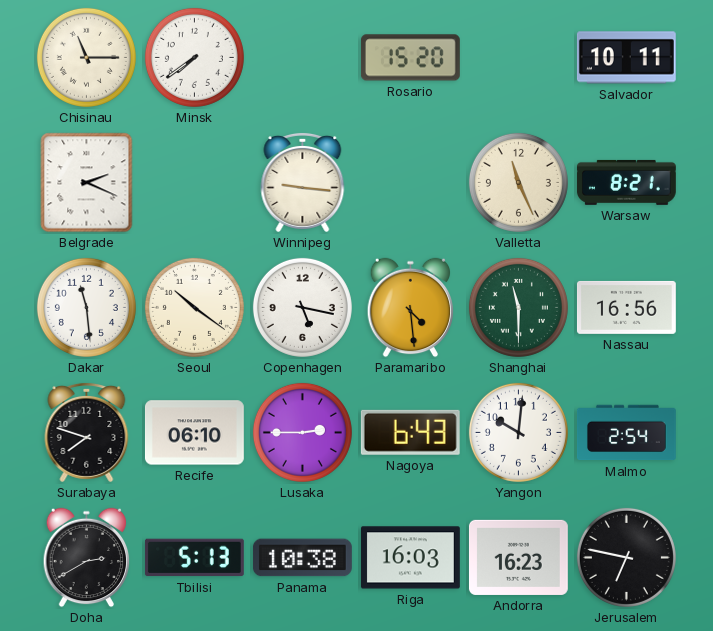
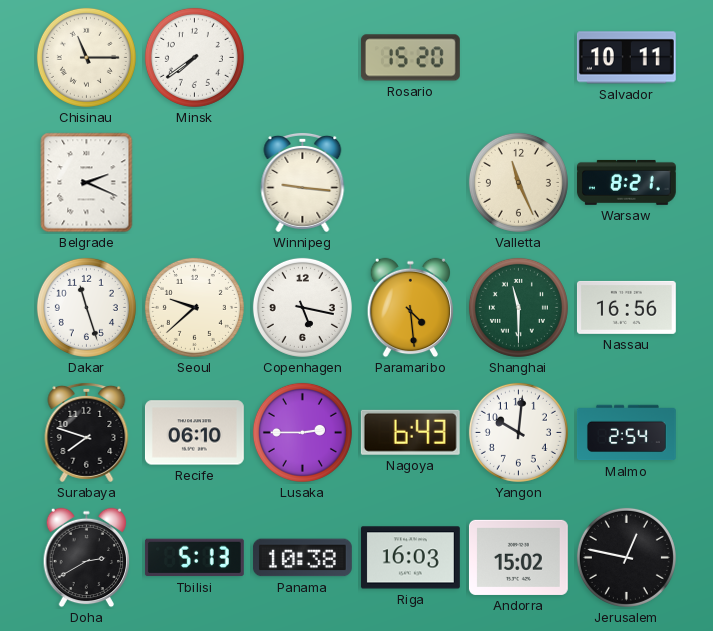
Dakar: 11:29 -> 11:27 (86, 307)
Seoul: 10:21 -> 9:38 (194, 307)
Andorra: 16:23 -> 15:02 (518, 557)
Jerusalem: 6:47 -> 12:47 (626, 557)
